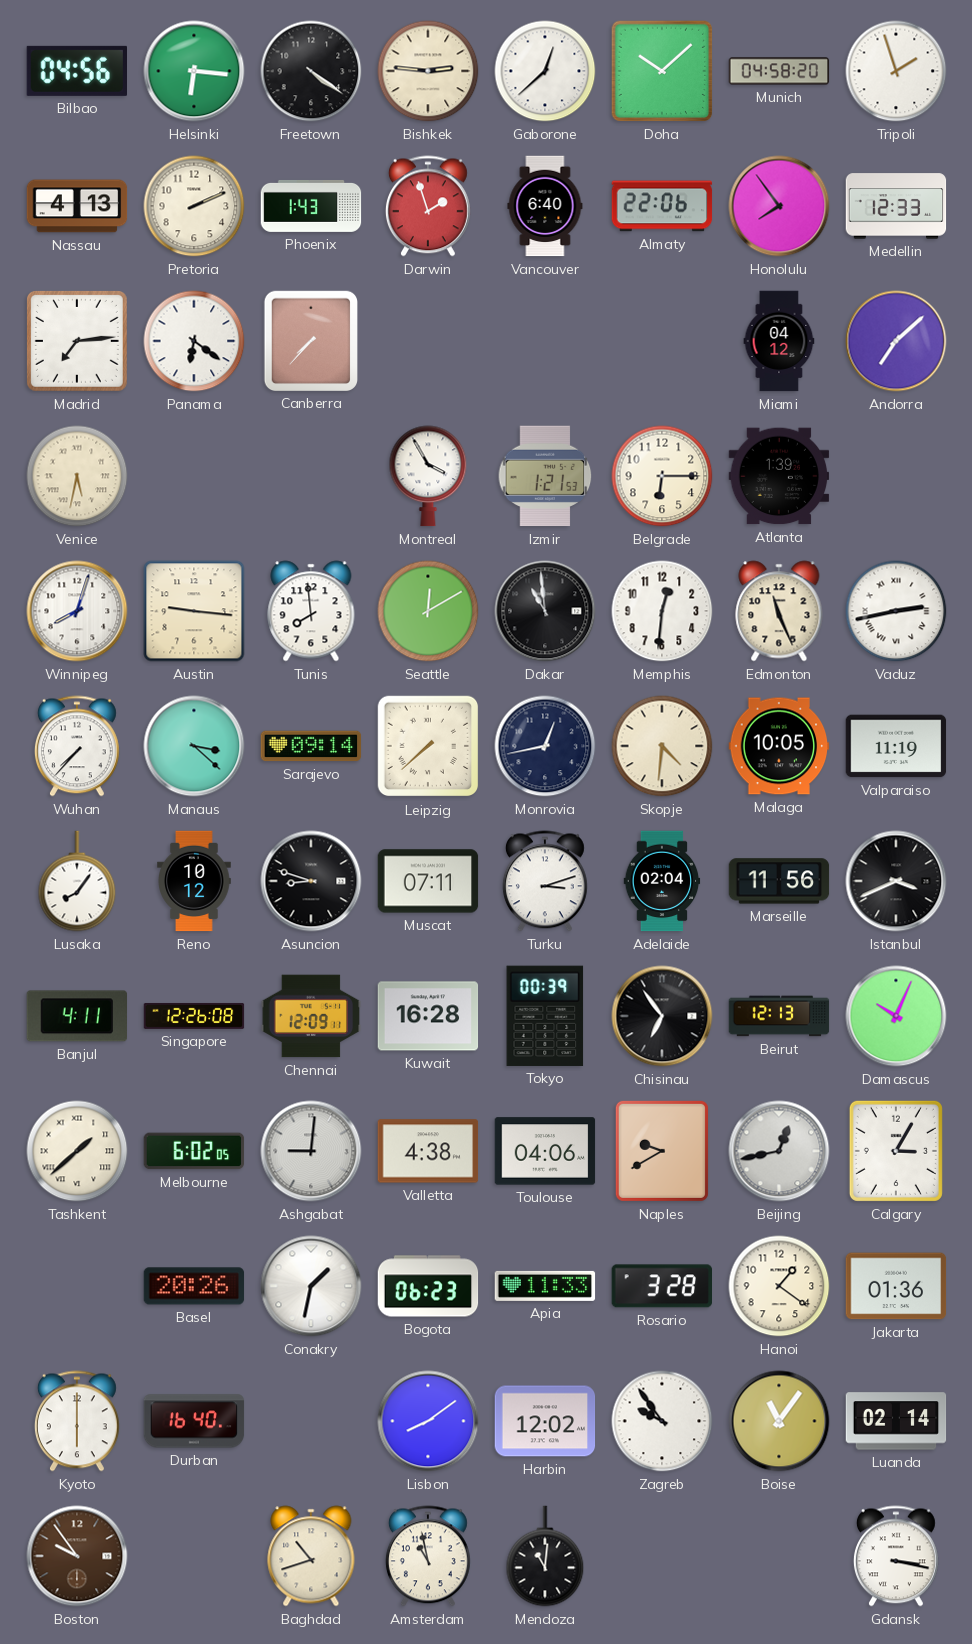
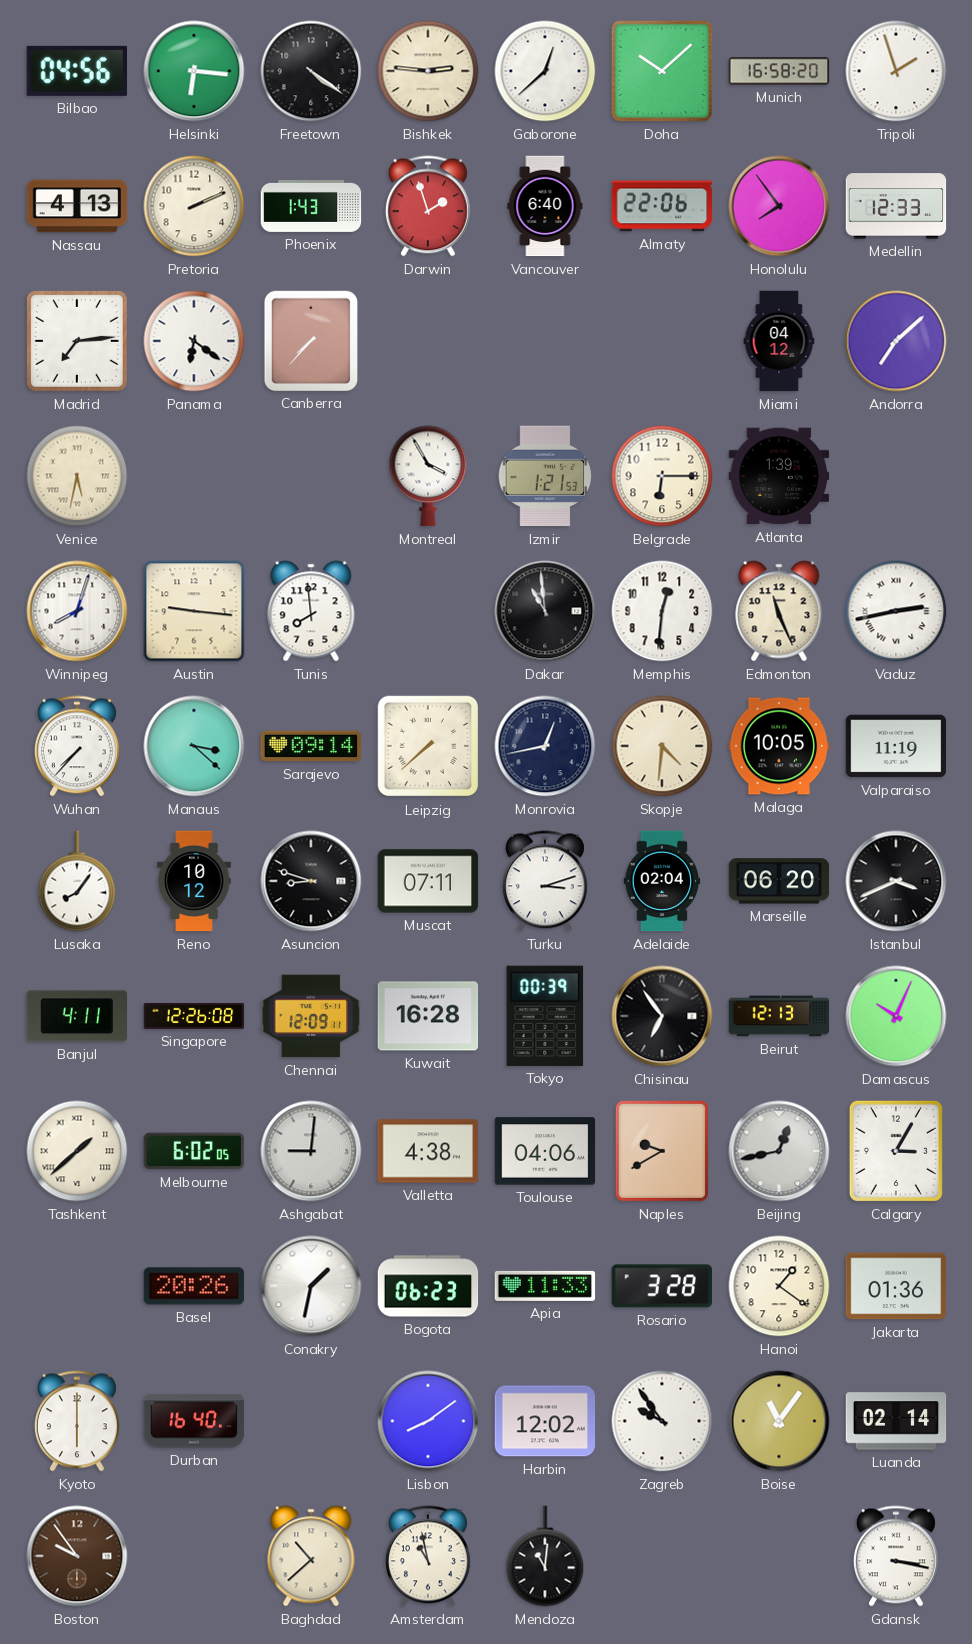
Munich: 04:58 -> 16:58 (779, 71)
Seattle: 12:10 -> none (428, 611)
Marseille: 11:56 -> 06:20 (779, 881)
Baghdad: 10:42 -> 10:38 (311, 1556)
